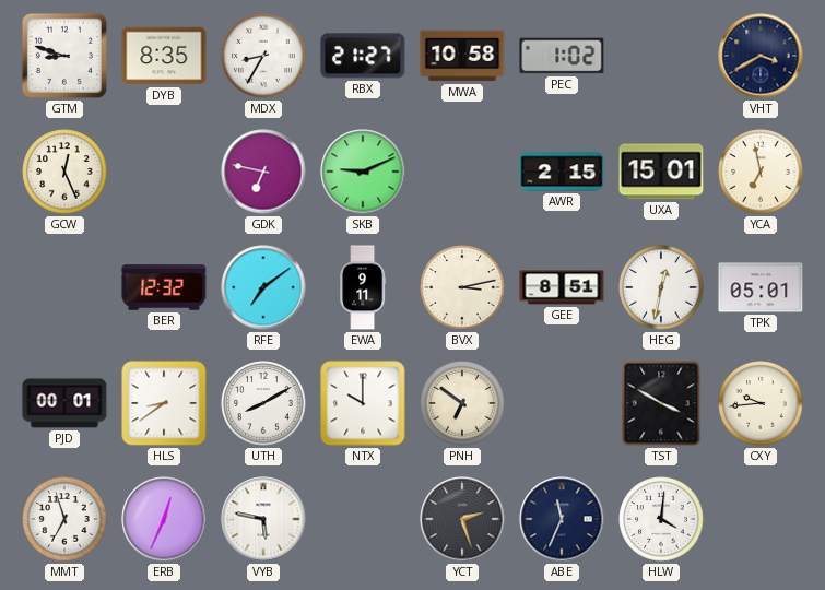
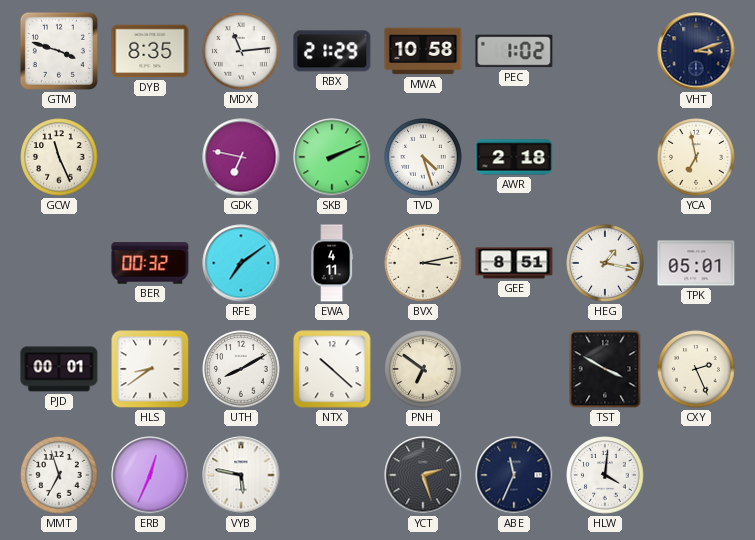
GTM: 8:48 -> 3:48 (59, 51)
MDX: 8:35 -> 11:14 (241, 51)
RBX: 21:27 -> 21:29 (332, 51)
VHT: 3:40 -> 3:12 (696, 51)
GCW: 12:26 -> 11:26 (59, 157)
SKB: 9:11 -> 2:11 (332, 157)
TVD: none -> 4:27 (423, 157)
AWR: 2:15 -> 2:18 (514, 157)
UXA: 15:01 -> none (661, 172)
BER: 12:32 -> 00:32 (150, 263)
EWA: 9:11 -> 4:11 (332, 263)
HEG: 12:32 -> 1:17 (605, 263)
NTX: 10:00 -> 10:22 (332, 369)
CXY: 9:44 -> 2:26 (696, 369)
